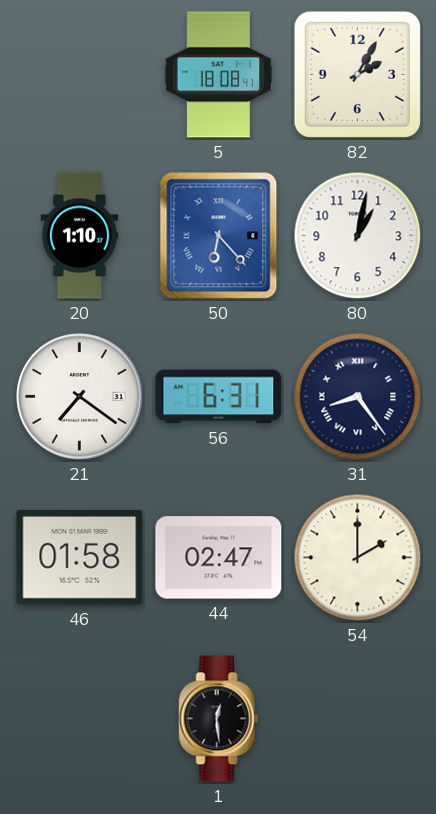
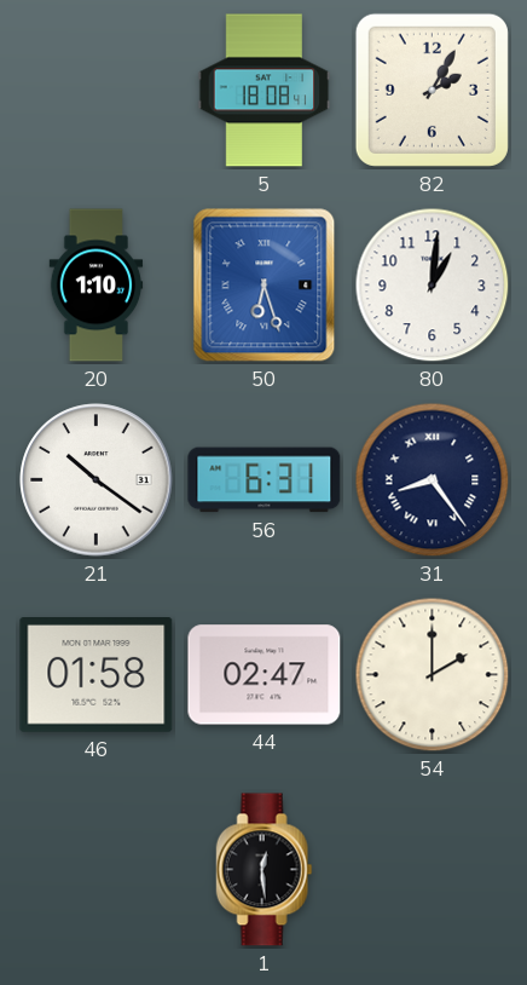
50: 6:23 -> 6:27 (265, 286)
80: 1:02 -> 1:01 (433, 286)
21: 7:21 -> 10:21 (97, 480)
